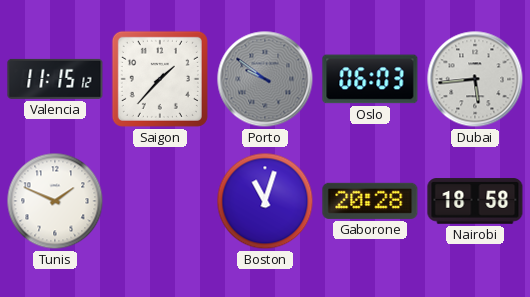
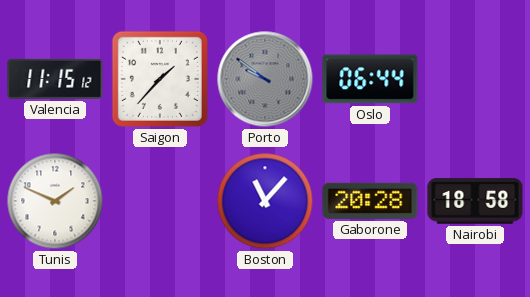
Oslo: 06:03 -> 06:44 (370, 79)
Dubai: 5:44 -> none (475, 79)
Boston: 11:03 -> 11:07 (265, 201)
